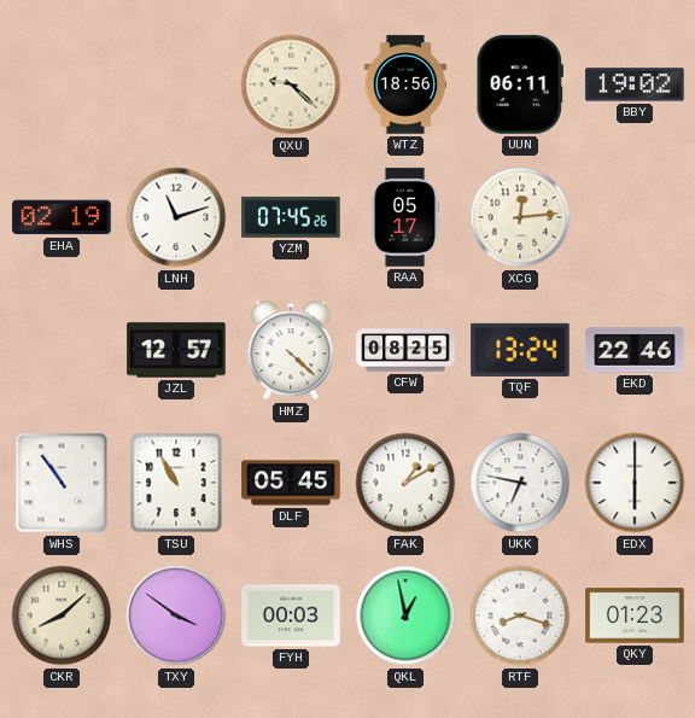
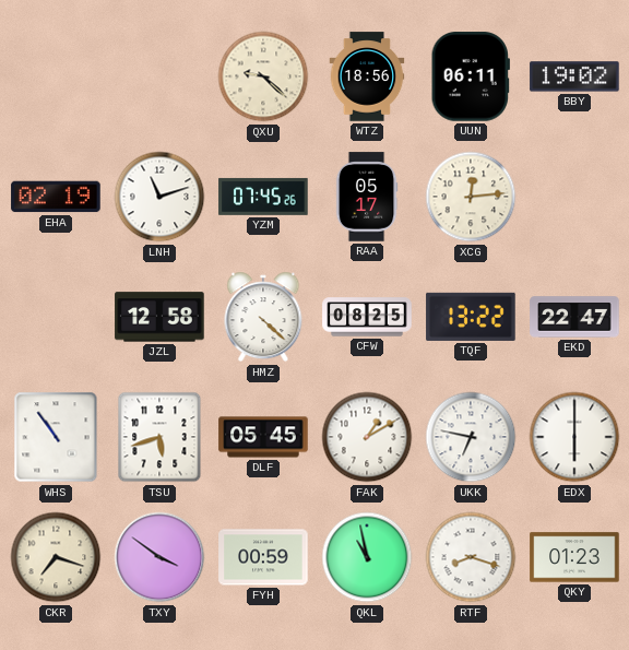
JZL: 12:57 -> 12:58 (159, 317)
TQF: 13:24 -> 13:22 (471, 317)
EKD: 22:46 -> 22:47 (574, 317)
TSU: 10:55 -> 5:42 (159, 437)
CKR: 8:08 -> 7:18 (56, 557)
FYH: 00:03 -> 00:59 (263, 557)
QKL: 12:58 -> 10:58 (367, 557)
